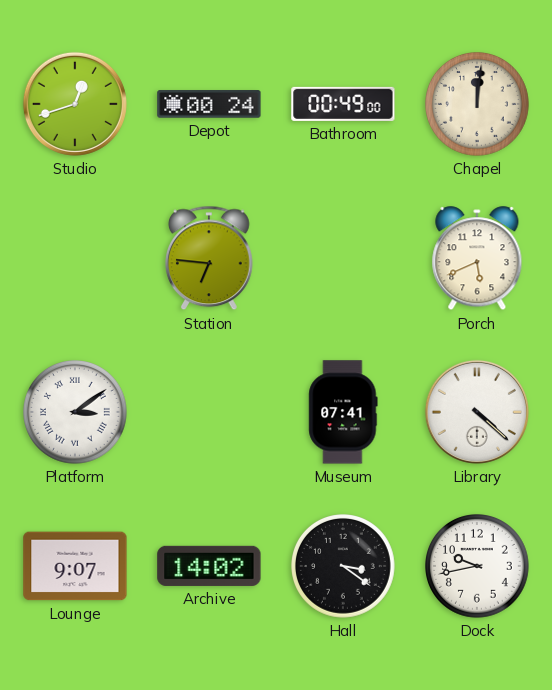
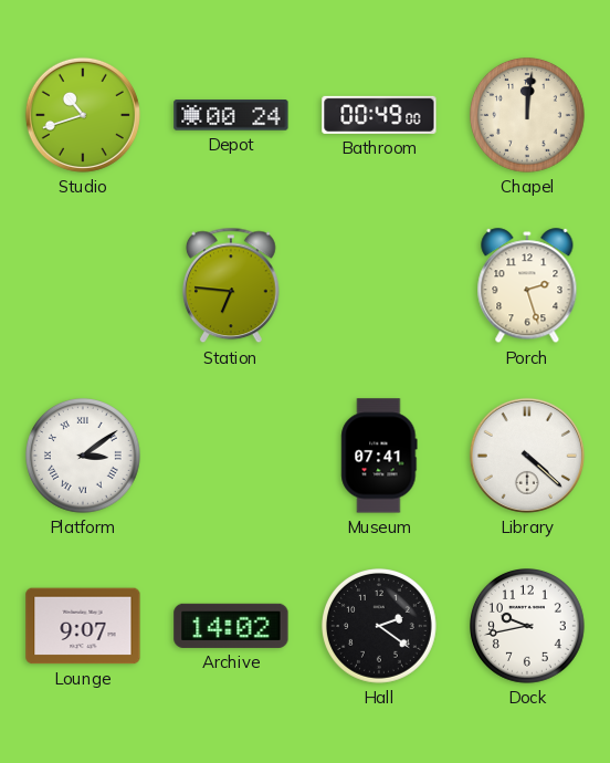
Studio: 12:42 -> 10:42 (83, 115)
Porch: 5:41 -> 2:27 (527, 286)
Hall: 3:21 -> 2:21 (380, 627)
